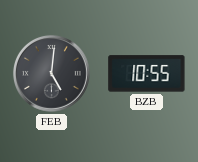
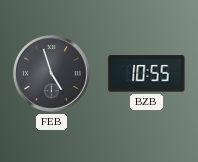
FEB: 5:01 -> 4:57 (51, 73)
